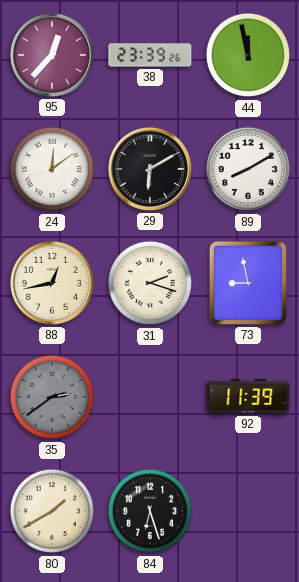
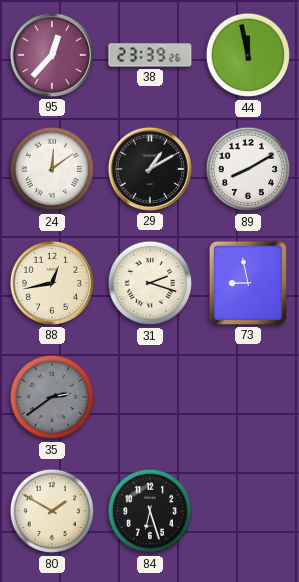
29: 6:10 -> 1:10 (150, 169)
92: 11:39 -> none (248, 396)
80: 1:40 -> 1:50 (52, 511)
